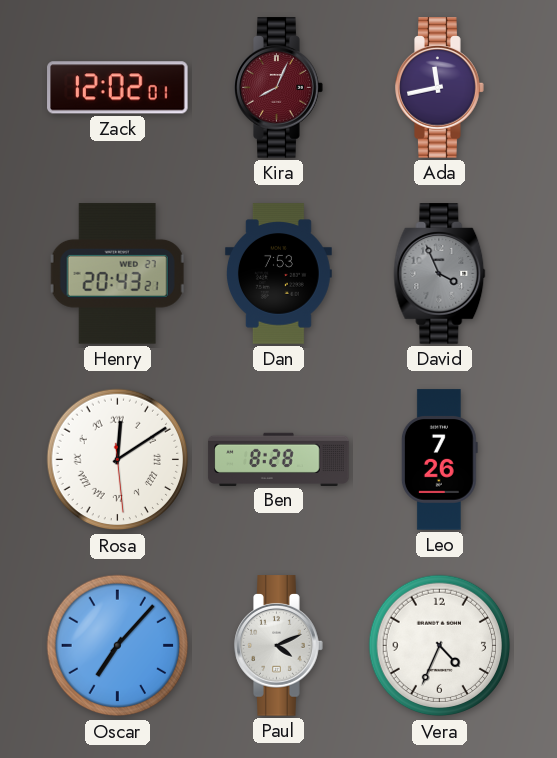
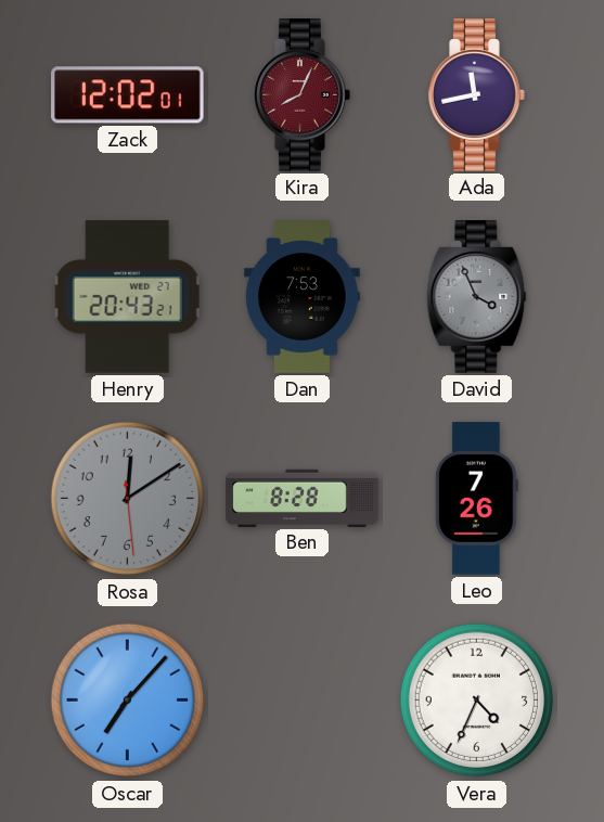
Rosa dial: white -> grey (128, 499)
Rosa numerals: Roman -> Arabic (128, 499)
Paul: 4:11 -> none (279, 646)
